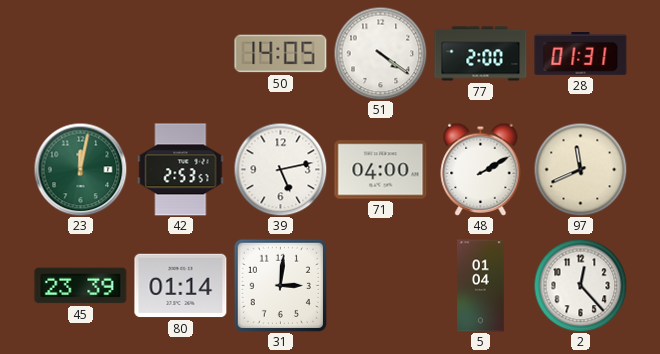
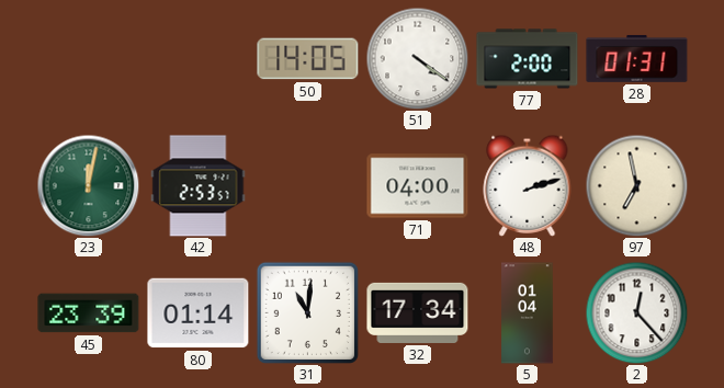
39: 5:13 -> none (280, 169)
48: 2:10 -> 2:12 (528, 185)
97: 11:41 -> 6:58 (636, 185)
31: 3:01 -> 11:01 (307, 312)
32: none -> 17:34 (418, 312)
